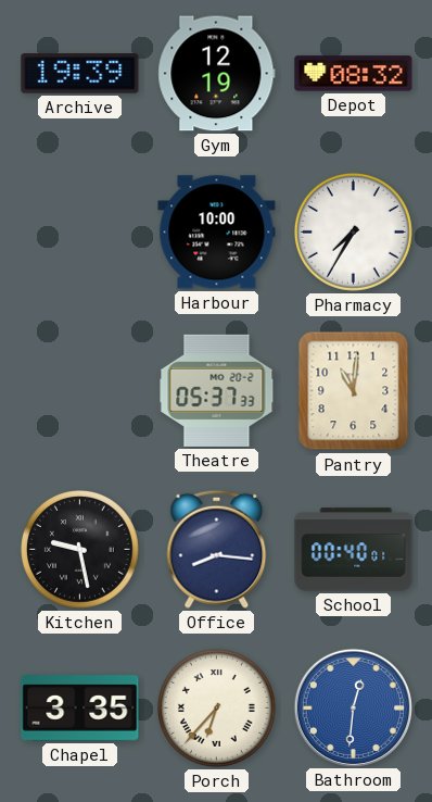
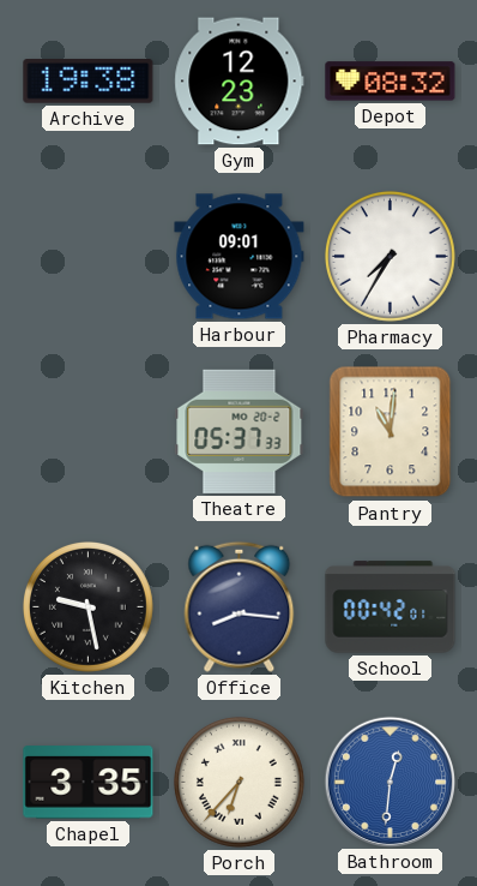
Archive: 19:39 -> 19:38 (89, 82)
Gym: 12:19 -> 12:23 (240, 82)
Harbour: 10:00 -> 09:01 (240, 257)
School: 00:40 -> 00:42 (391, 607)
